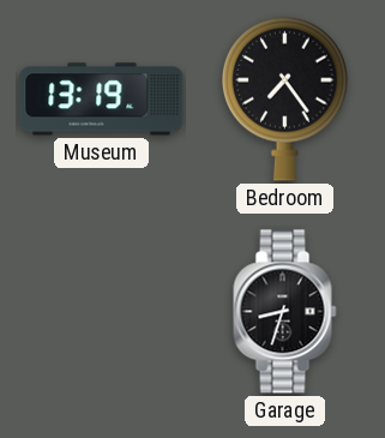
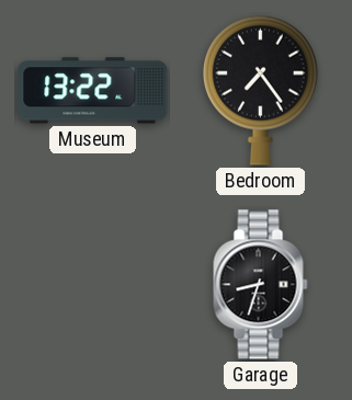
Museum: 13:19 -> 13:22 (93, 91)
